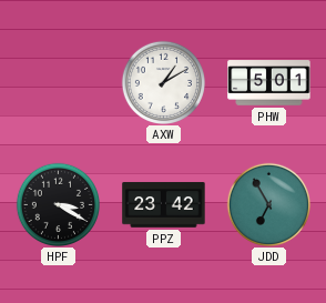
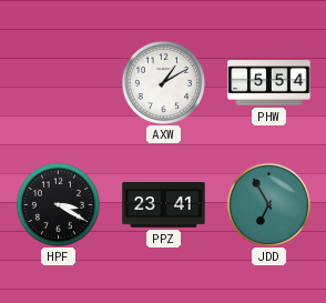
PHW: 5:01 -> 5:54 (269, 83)
PPZ: 23:42 -> 23:41 (164, 205)
